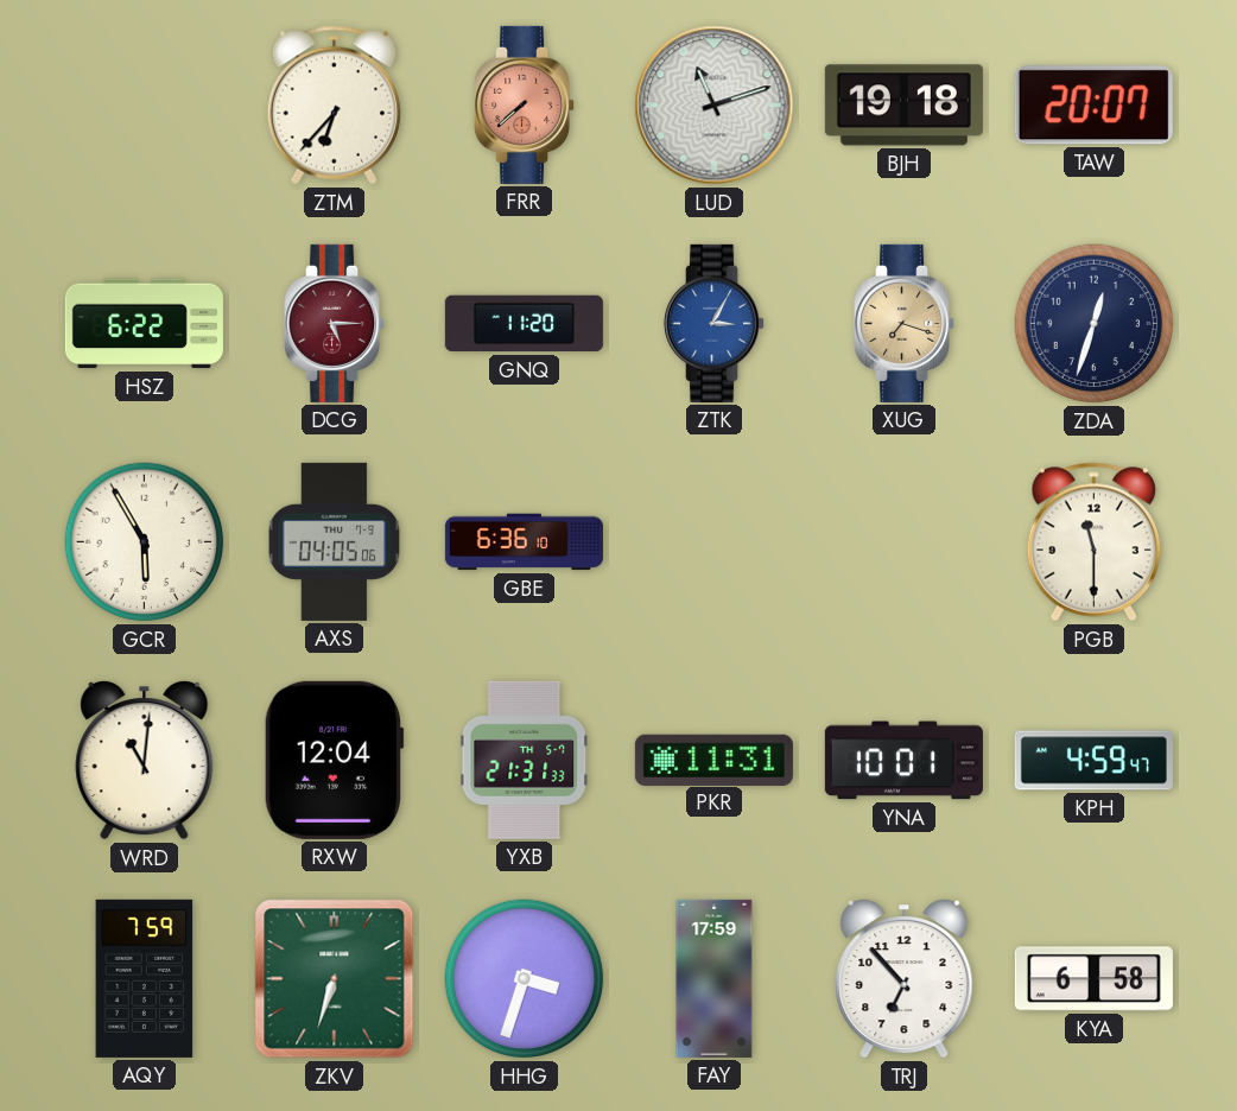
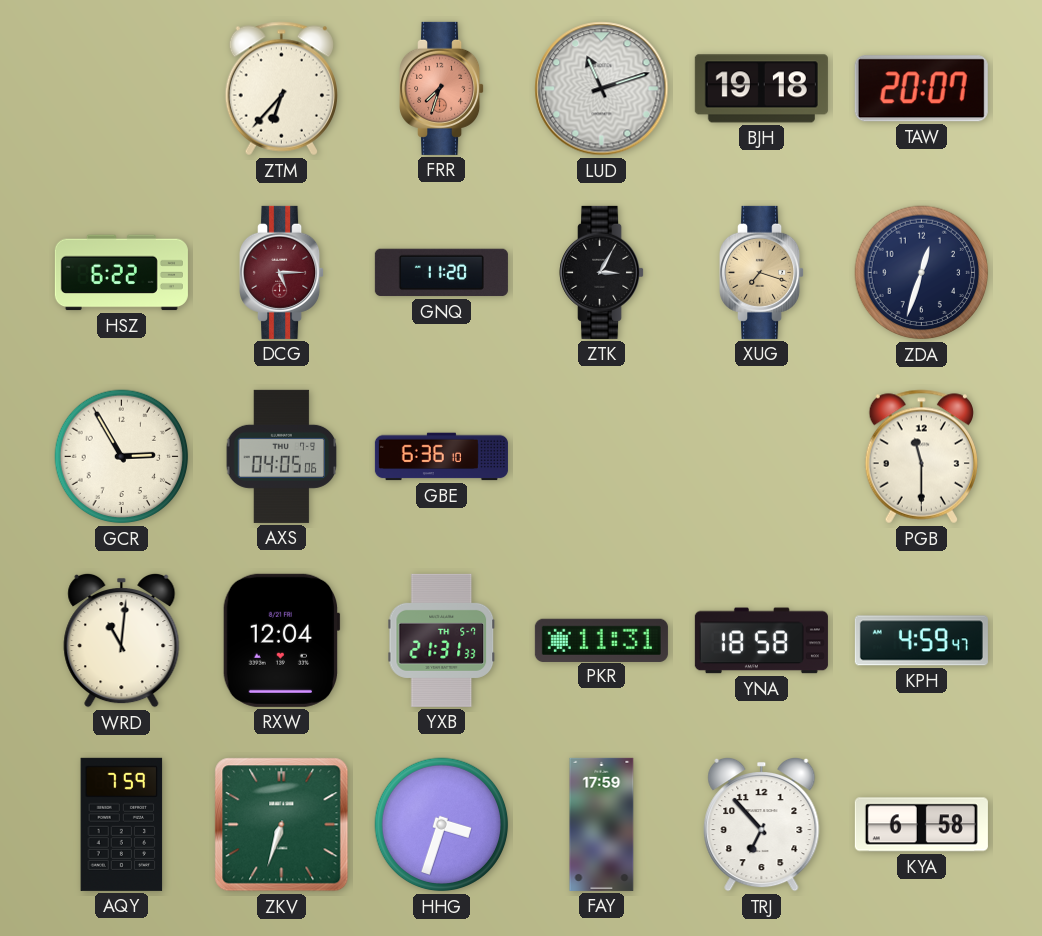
FRR: 7:38 -> 7:33 (442, 88)
ZTK dial: blue -> black (602, 272)
GCR: 5:55 -> 2:55 (122, 457)
YNA: 10:01 -> 18:58 (761, 641)
